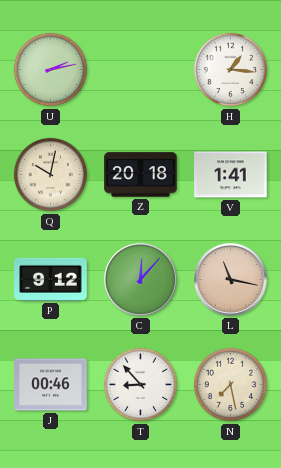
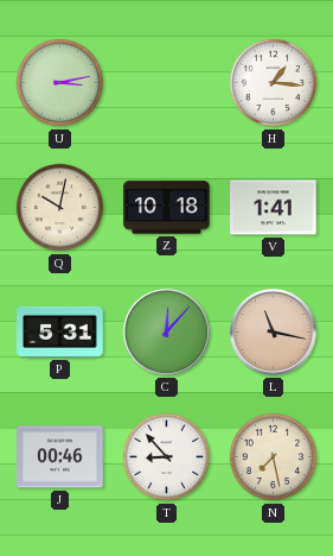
U: 2:13 -> 3:13 (60, 83)
Z: 20:18 -> 10:18 (167, 208)
P: 9:12 -> 5:31 (60, 331)
